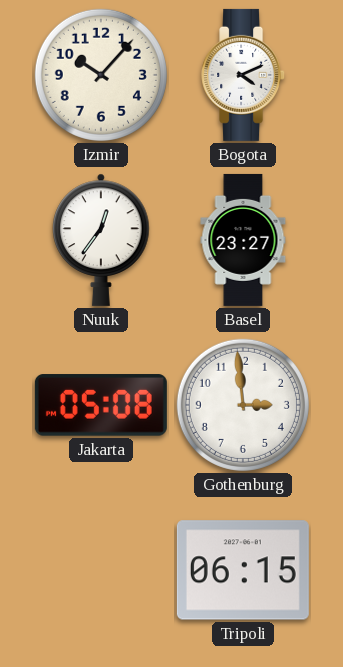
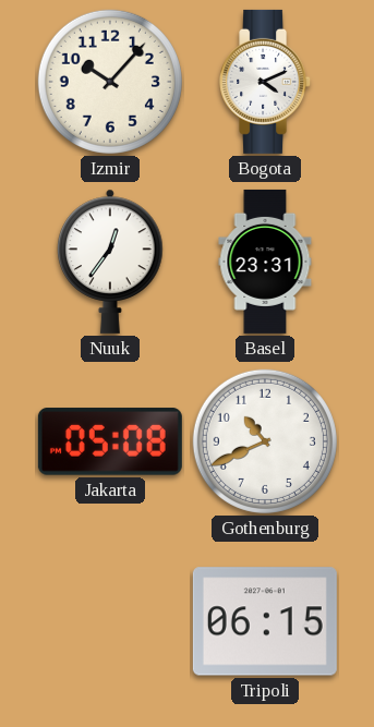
Basel: 23:27 -> 23:31 (265, 262)
Gothenburg: 2:59 -> 10:41 (265, 441)
